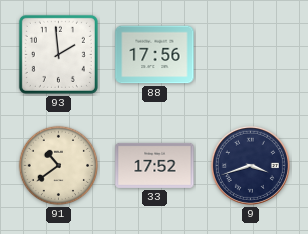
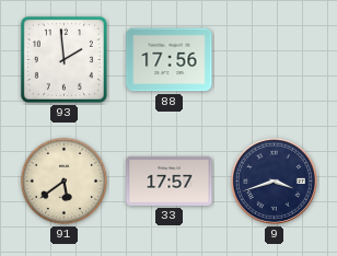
91: 10:39 -> 5:39 (65, 182)
33: 17:52 -> 17:57 (170, 181)
